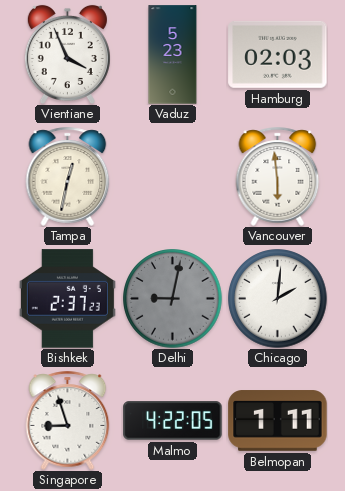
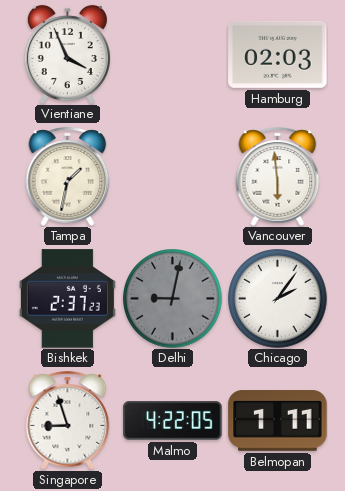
Vaduz: 5:23 -> none (173, 55)
Tampa: 12:32 -> 1:32 (68, 176)
Chicago: 2:01 -> 2:06 (278, 299)
